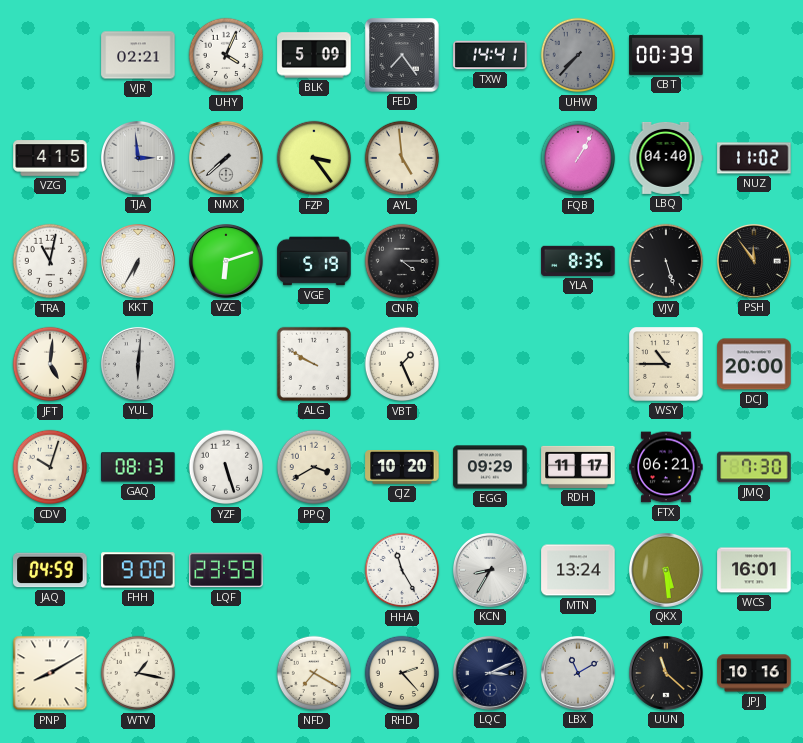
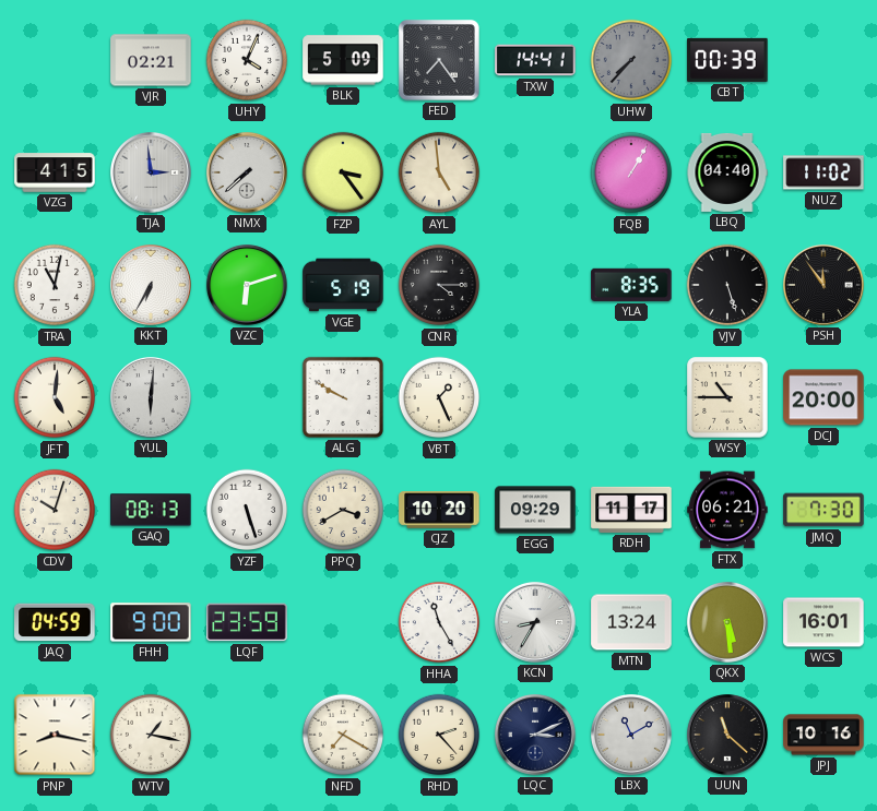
PNP: 8:10 -> 8:17 (55, 735)
